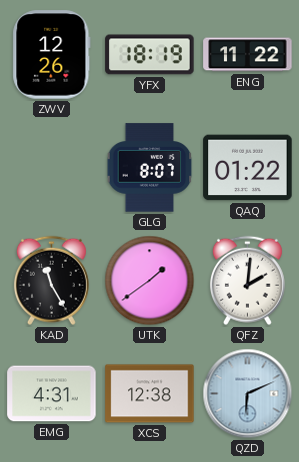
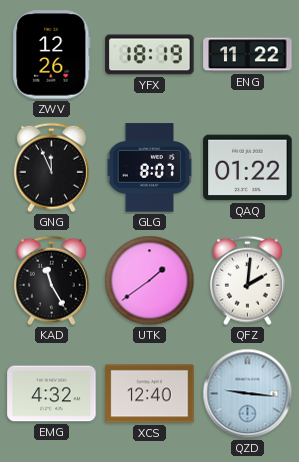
GNG: none -> 11:56 (51, 168)
EMG: 4:31 -> 4:32 (52, 394)
XCS: 12:38 -> 12:40 (150, 394)
QZD: 6:11 -> 9:16 (248, 394)
